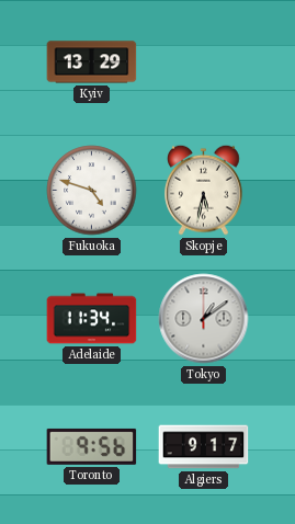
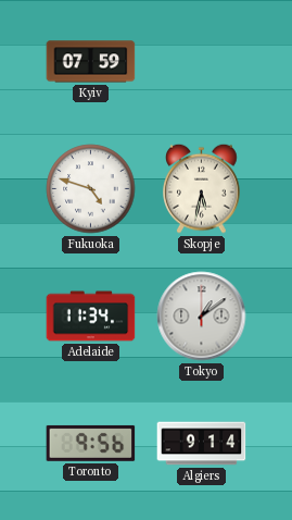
Kyiv: 13:29 -> 07:59 (91, 62)
Algiers: 9:17 -> 9:14 (202, 444)
